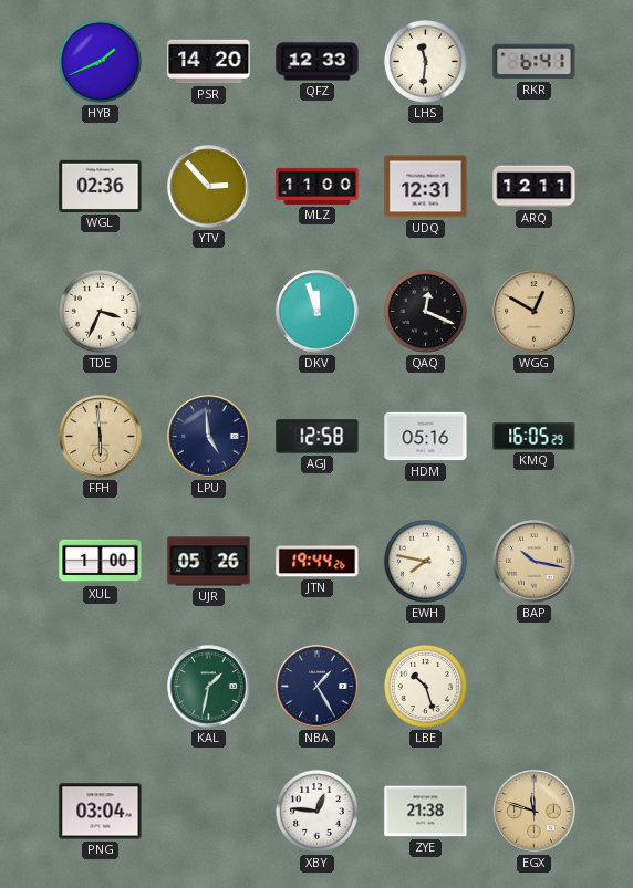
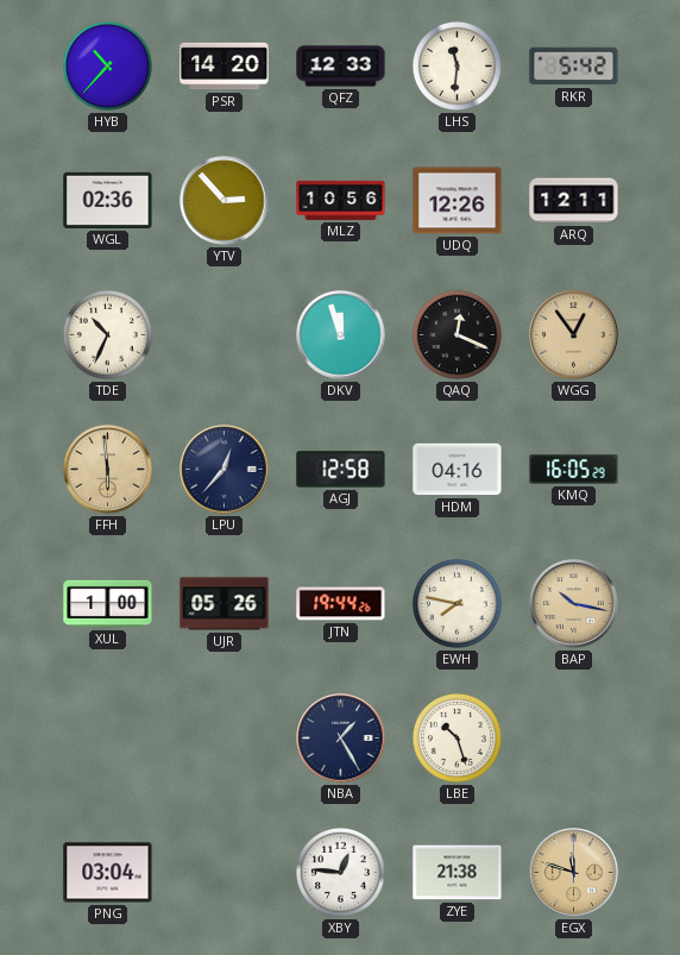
HYB: 1:41 -> 10:37 (107, 65)
RKR: 6:41 -> 5:42 (574, 67)
MLZ: 11:00 -> 10:56 (341, 200)
UDQ: 12:31 -> 12:26 (458, 201)
TDE: 3:34 -> 10:34 (107, 334)
WGG: 12:50 -> 12:54 (574, 335)
LPU: 4:59 -> 12:37 (225, 470)
HDM: 05:16 -> 04:16 (458, 470)
KAL: 1:32 -> none (209, 687)
